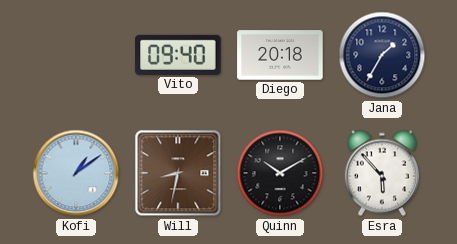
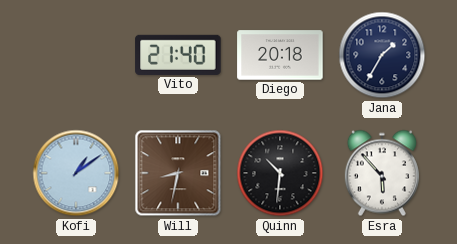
Vito: 09:40 -> 21:40 (178, 55)
Quinn: 10:10 -> 10:31 (280, 173)
